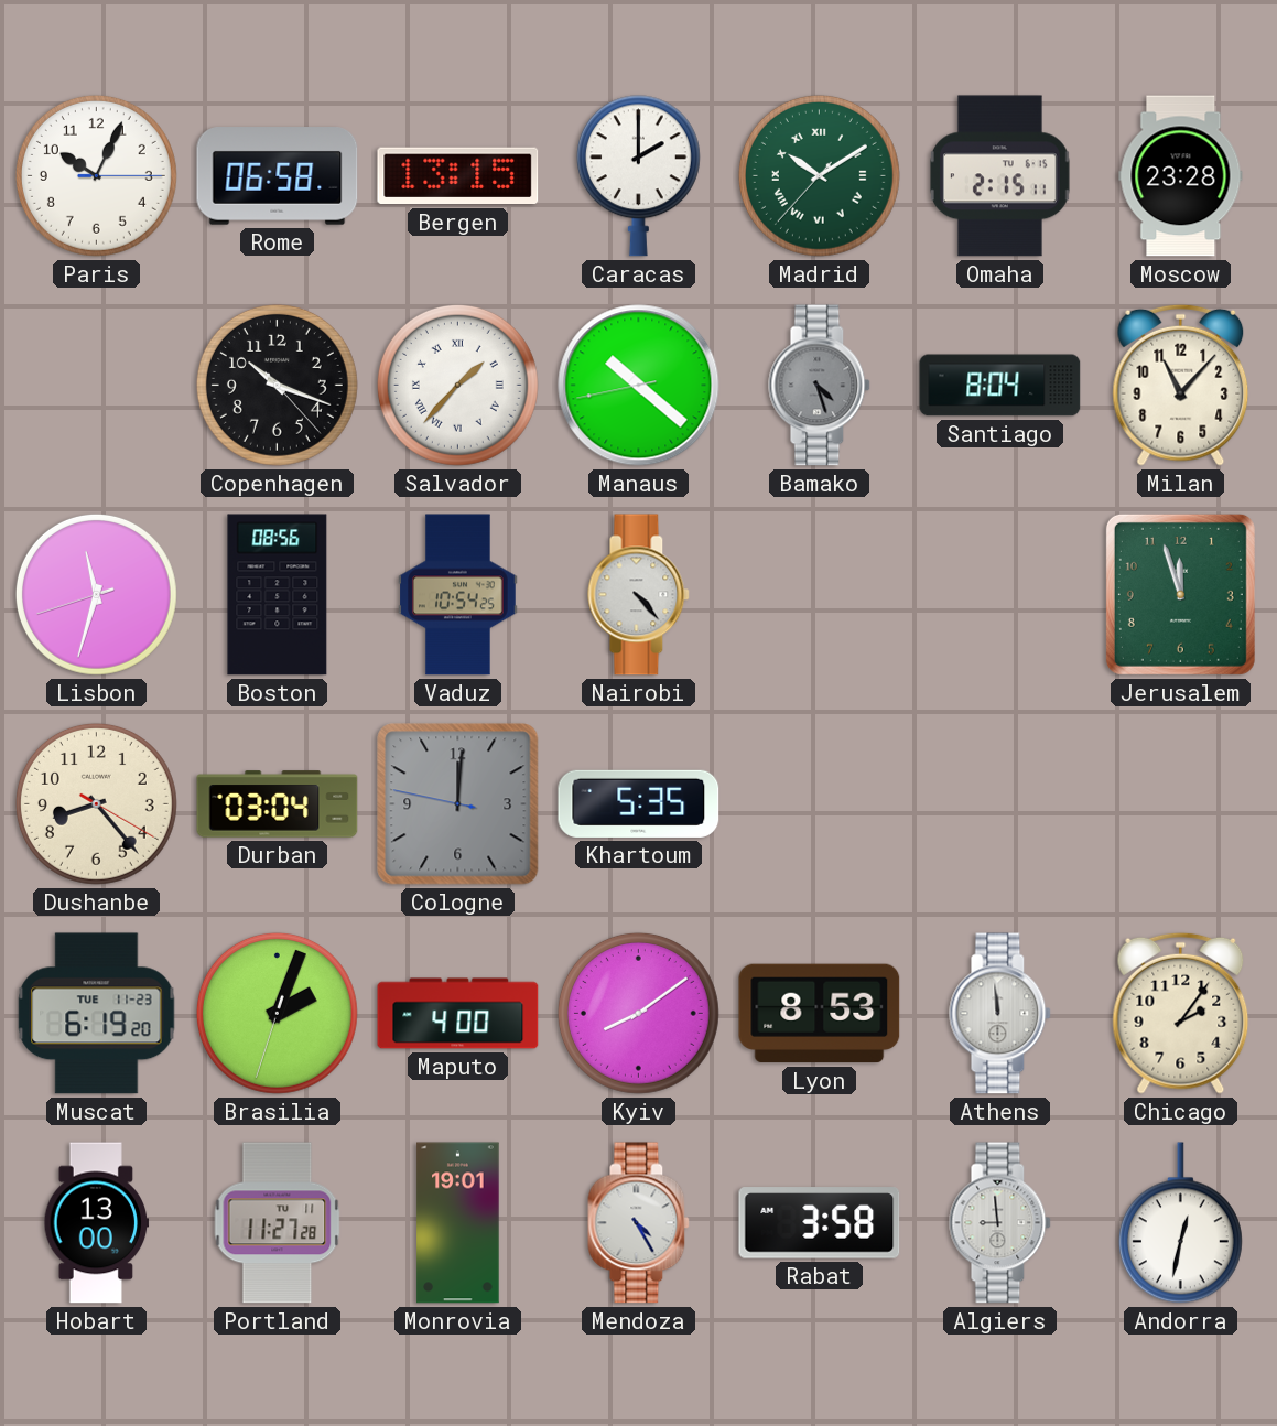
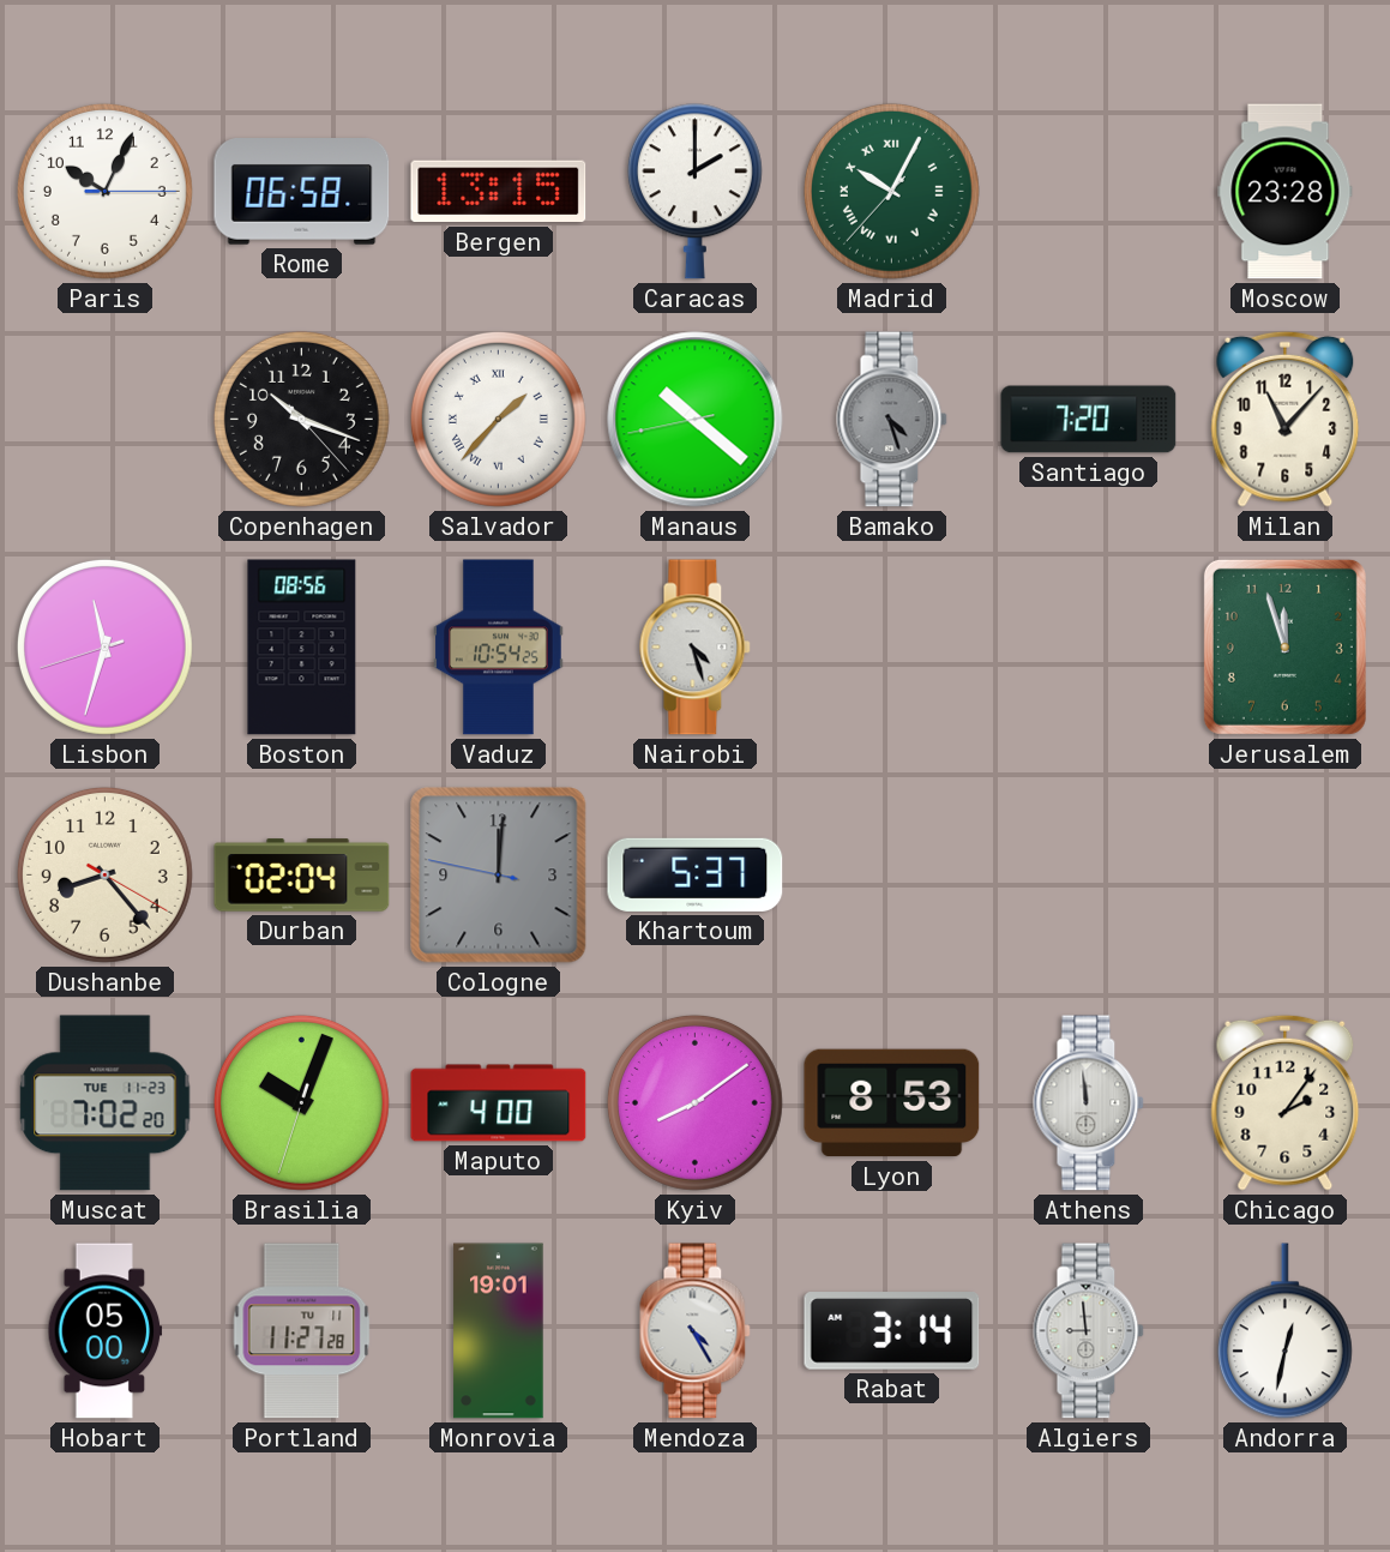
Madrid: 10:09 -> 10:04 (891, 191)
Omaha: 2:15 -> none (999, 176)
Santiago: 8:04 -> 7:20 (1089, 420)
Nairobi: 4:23 -> 4:27 (696, 648)
Durban: 03:04 -> 02:04 (302, 876)
Khartoum: 5:35 -> 5:37 (696, 874)
Muscat: 6:19 -> 7:02 (106, 1103)
Brasilia: 2:03 -> 10:03 (301, 1102)
Hobart: 13:00 -> 05:00 (106, 1331)
Rabat: 3:58 -> 3:14 (892, 1331)
